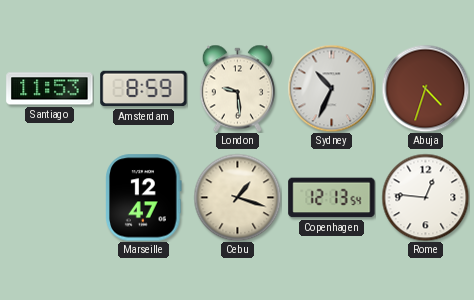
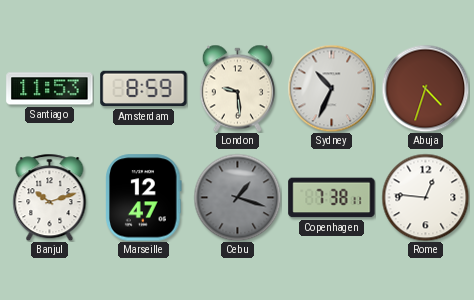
Banjul: none -> 10:12 (50, 197)
Cebu dial: cream -> grey (237, 197)
Copenhagen: 12:13 -> 7:38 (332, 198)
